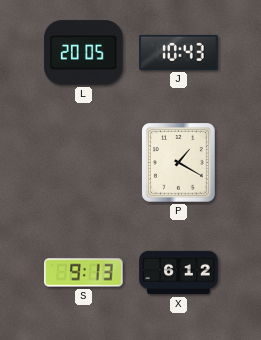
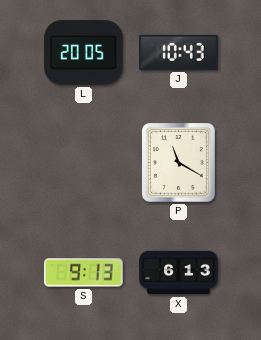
P: 1:20 -> 11:20 (179, 163)
X: 6:12 -> 6:13 (179, 273)
